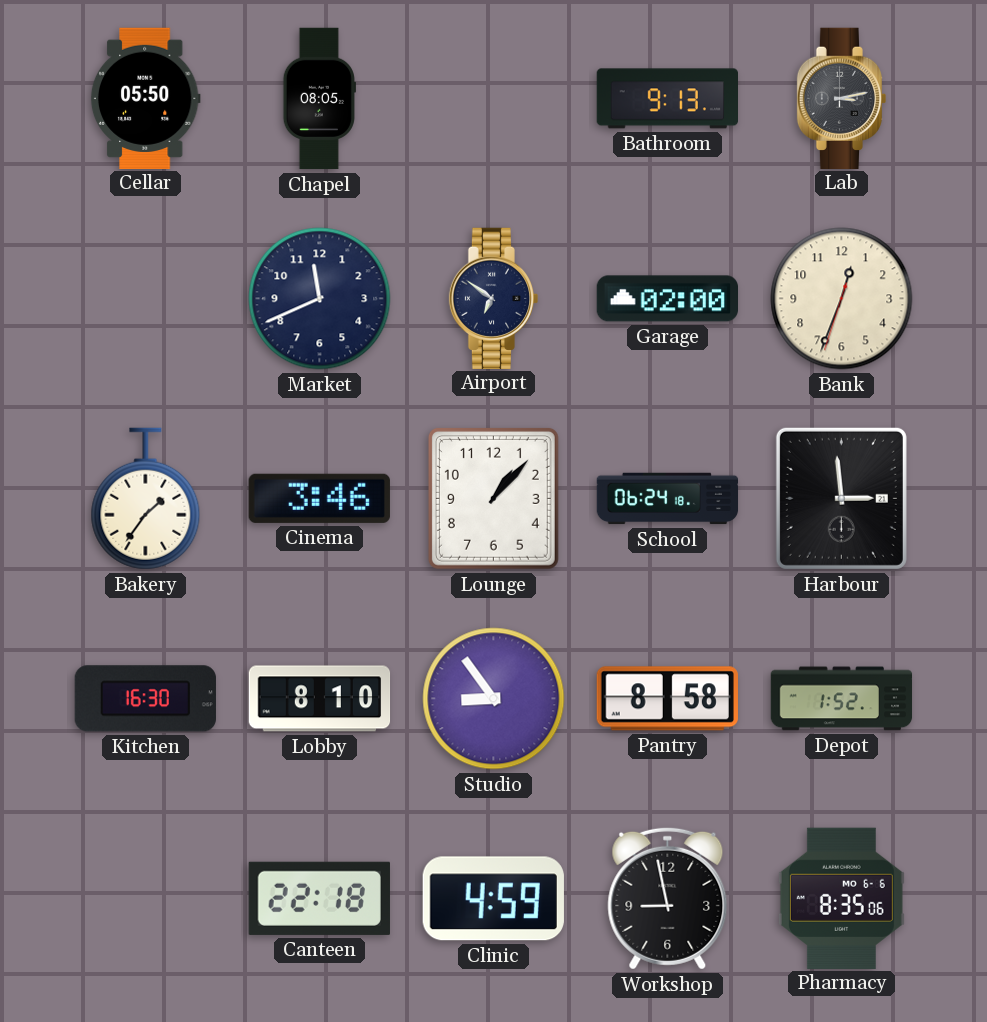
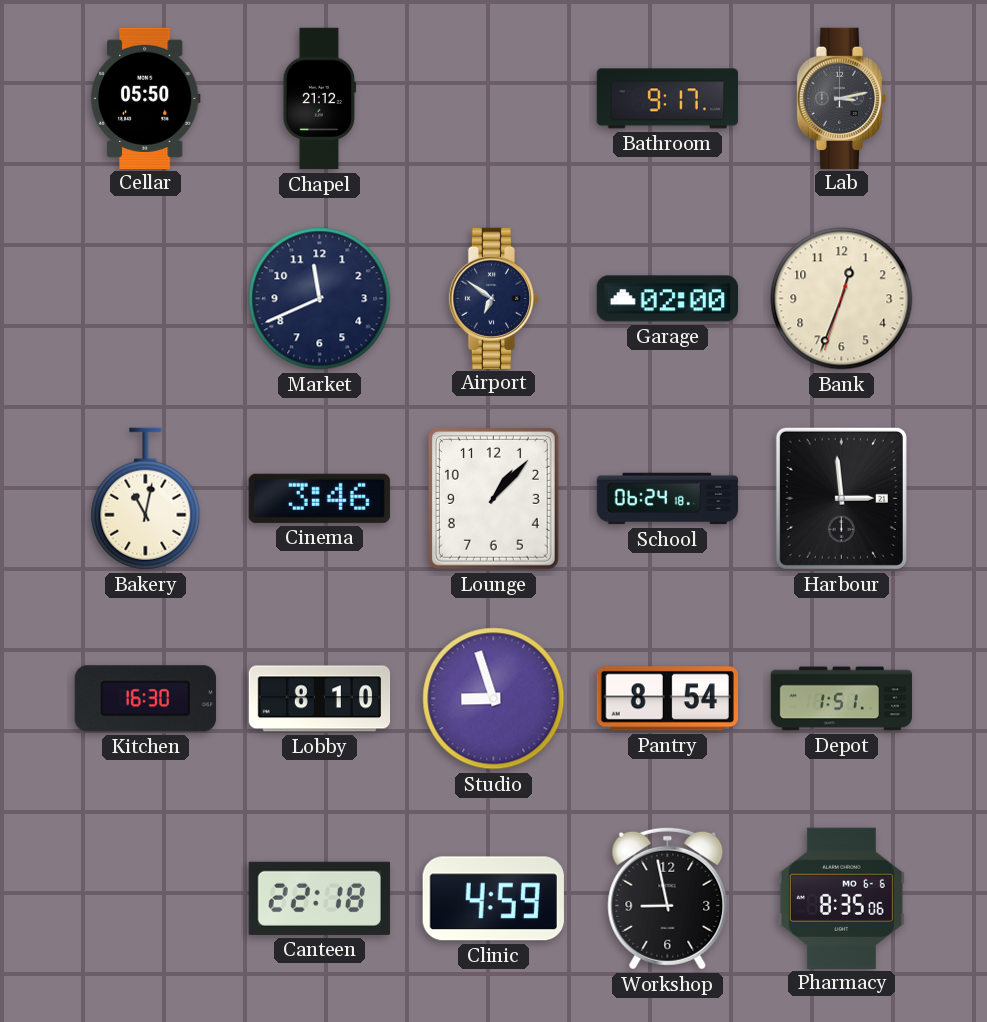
Chapel: 08:05 -> 21:12 (319, 99)
Bathroom: 9:13 -> 9:17 (667, 99)
Bakery: 1:36 -> 11:02 (146, 499)
Studio: 8:54 -> 8:57 (494, 699)
Pantry: 8:58 -> 8:54 (667, 699)
Depot: 1:52 -> 1:51 (842, 699)
